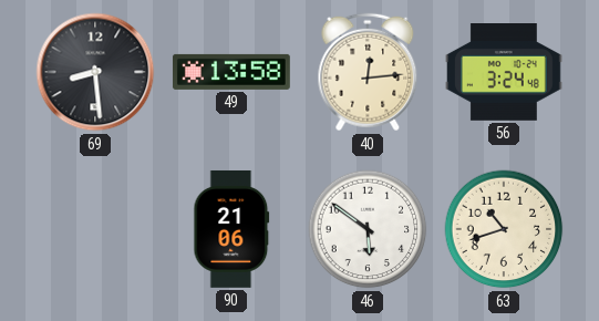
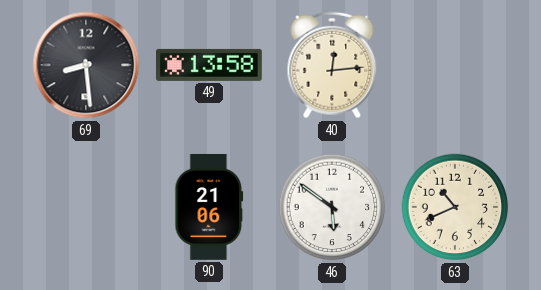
56: 3:24 -> none (504, 73)
63: 10:42 -> 10:41 (455, 207)
